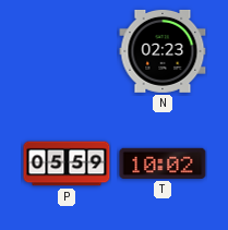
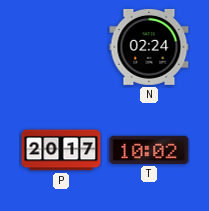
N: 02:23 -> 02:24 (149, 47)
P: 05:59 -> 20:17 (61, 150)
